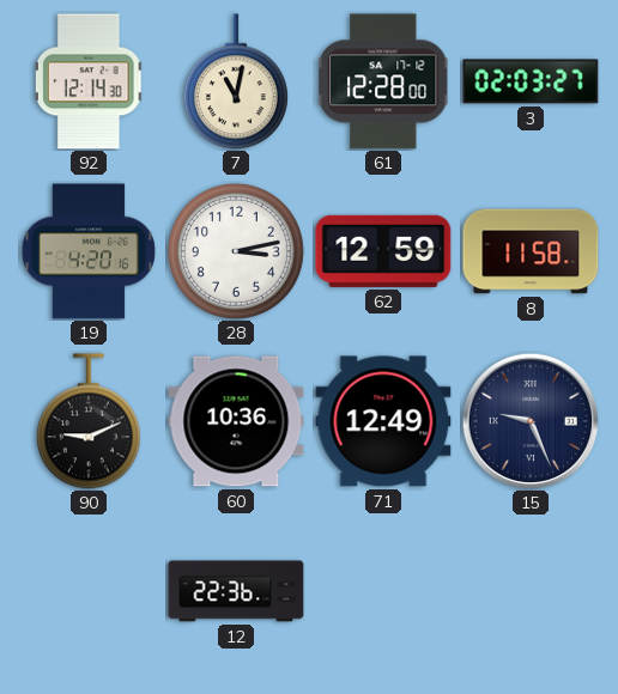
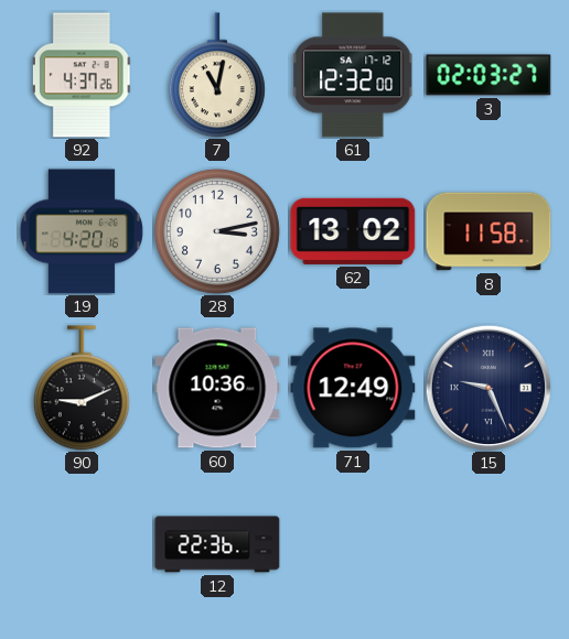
92: 12:14 -> 4:37 (82, 75)
61: 12:28 -> 12:32 (354, 75)
62: 12:59 -> 13:02 (353, 231)
